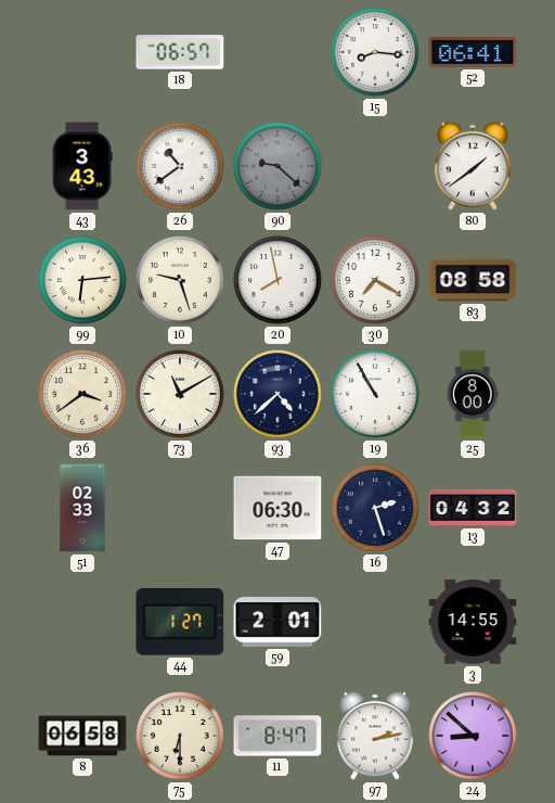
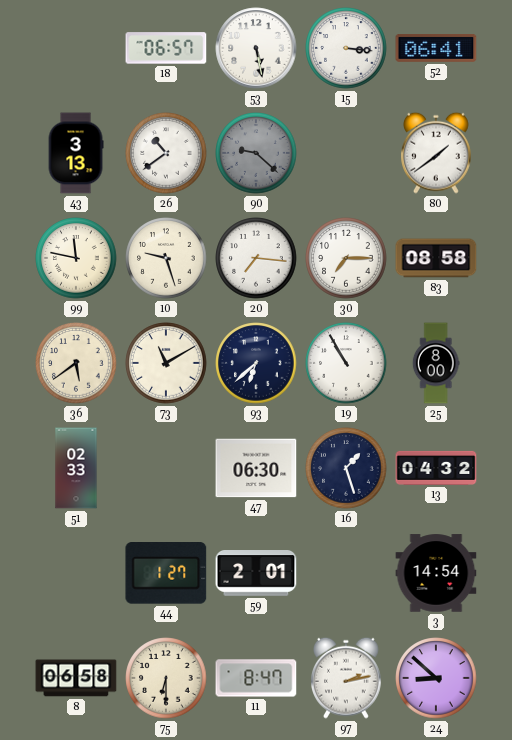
53: none -> 5:28 (256, 48)
15: 8:16 -> 3:16 (346, 48)
43: 3:43 -> 3:13 (76, 153)
99: 6:14 -> 11:47 (76, 258)
20: 7:58 -> 7:16 (256, 258)
30: 7:20 -> 7:15 (346, 258)
36: 3:39 -> 5:39 (76, 363)
93: 4:38 -> 6:38 (256, 363)
16: 2:27 -> 1:27 (346, 468)
3: 14:55 -> 14:54 (436, 573)
